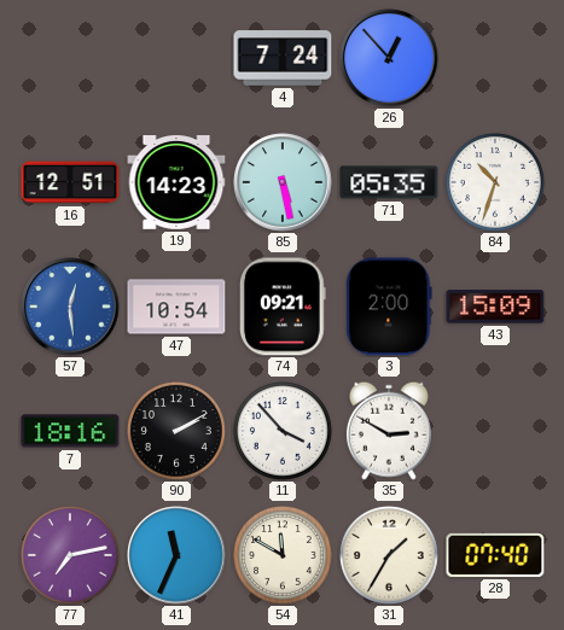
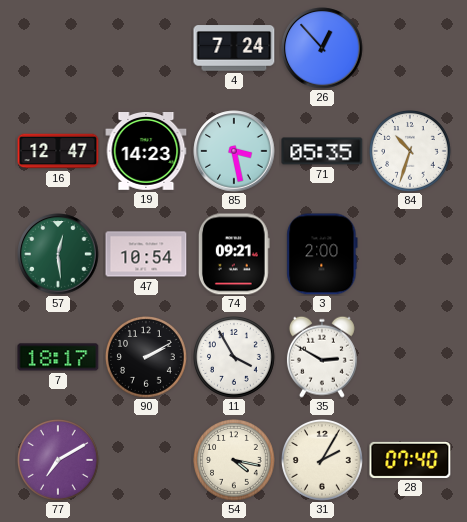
16: 12:51 -> 12:47 (58, 151)
85: 5:28 -> 3:28 (234, 151)
57 dial: blue -> green (58, 254)
43: 15:09 -> none (495, 307)
7: 18:16 -> 18:17 (58, 357)
11: 3:53 -> 3:55 (235, 358)
77: 7:13 -> 7:10 (59, 461)
41: 11:34 -> none (176, 555)
54: 11:50 -> 4:17 (235, 461)
31: 1:35 -> 2:05 (323, 461)
